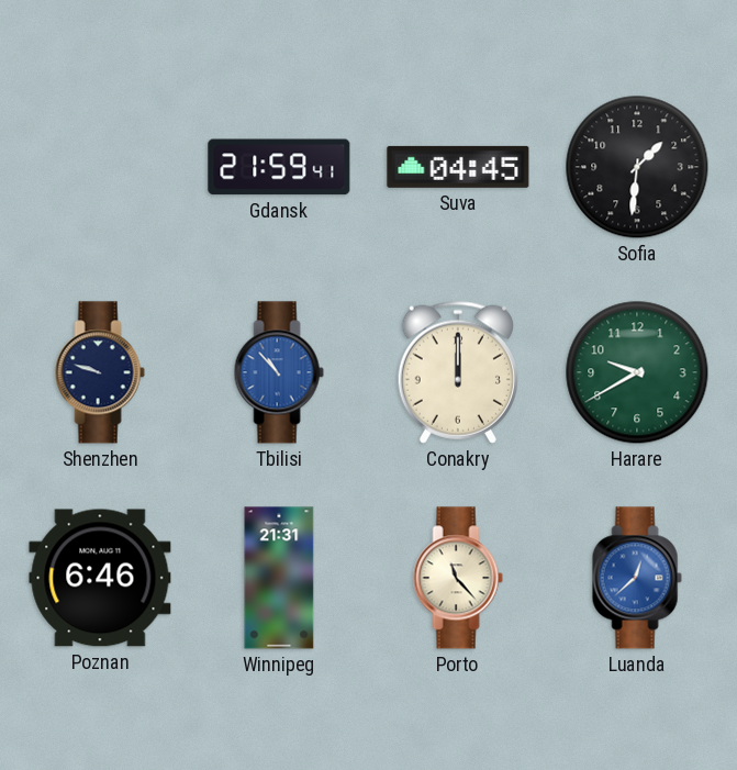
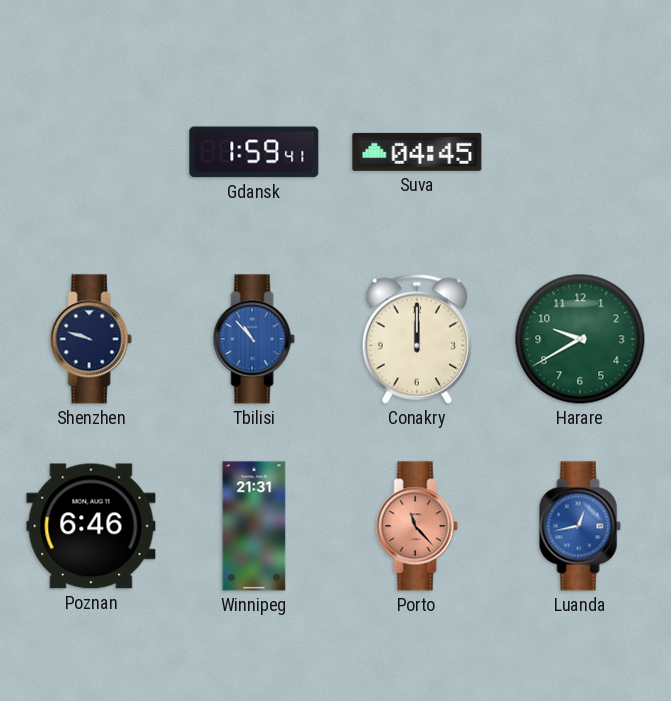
Gdansk: 21:59 -> 1:59 (254, 152)
Sofia: 1:31 -> none (637, 167)
Porto dial: cream -> salmon (417, 526)
Luanda: 12:38 -> 12:43 (580, 526)
